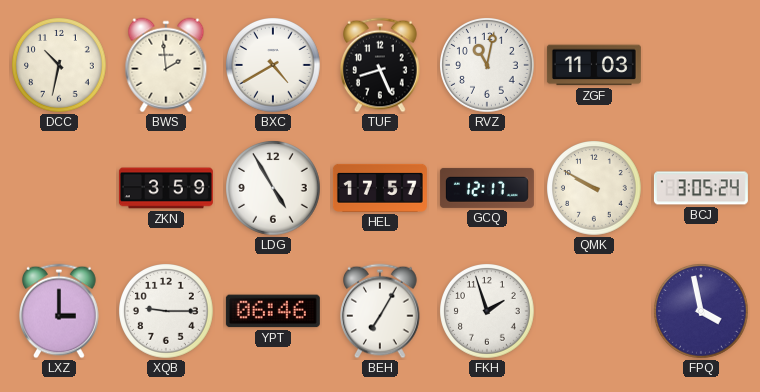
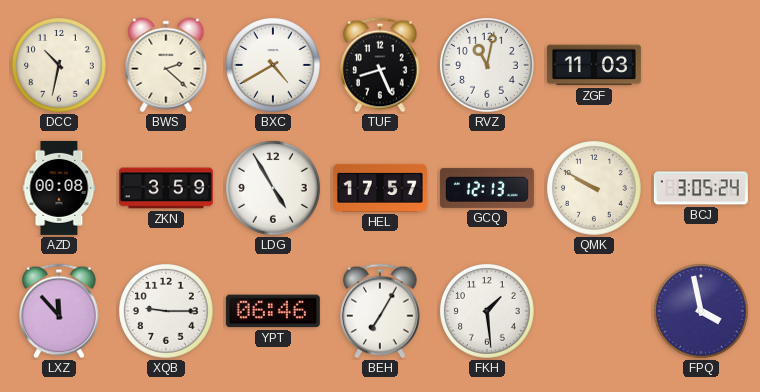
BWS: 1:59 -> 2:22 (166, 65)
AZD: none -> 00:08 (59, 188)
GCQ: 12:17 -> 12:13 (487, 188)
LXZ: 3:00 -> 11:53 (60, 311)
FKH: 1:57 -> 1:29 (488, 312)
